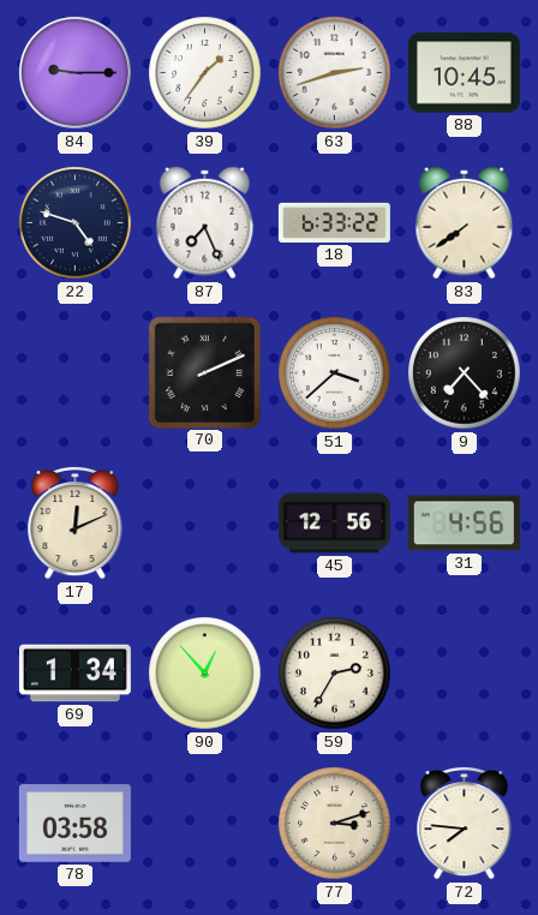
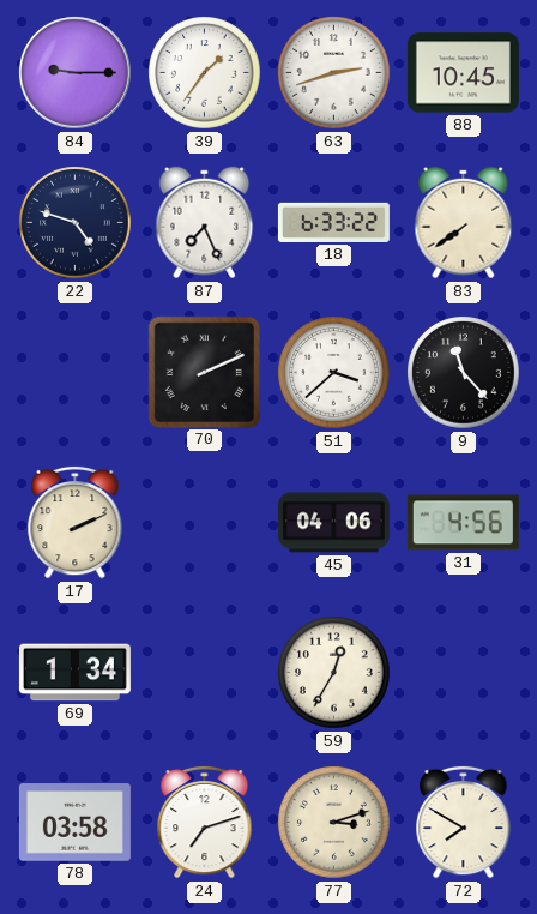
9: 7:23 -> 11:23 (464, 373)
17: 12:11 -> 2:11 (76, 522)
45: 12:56 -> 04:06 (333, 523)
90: 12:53 -> none (205, 674)
59: 2:35 -> 12:35 (334, 673)
24: none -> 7:12 (205, 822)
72: 7:46 -> 7:50 (464, 822)
